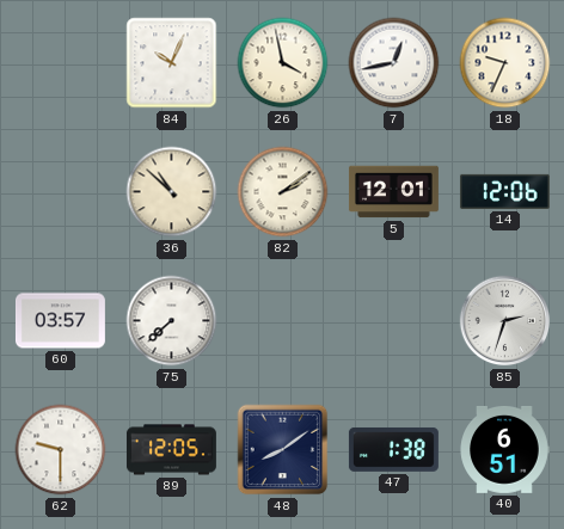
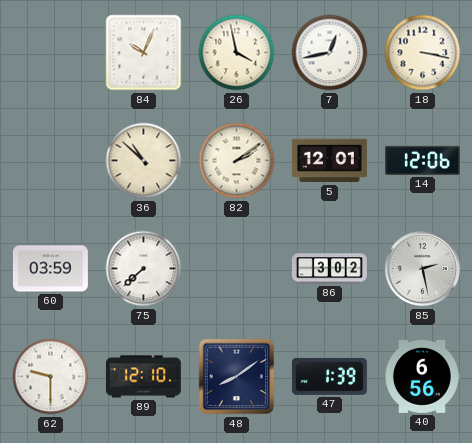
18: 9:34 -> 3:17 (423, 53)
60: 03:57 -> 03:59 (50, 269)
86: none -> 3:02 (329, 269)
85: 2:33 -> 2:28 (423, 269)
89: 12:05 -> 12:10 (143, 377)
47: 1:38 -> 1:39 (329, 376)
40: 6:51 -> 6:56 (422, 376)
